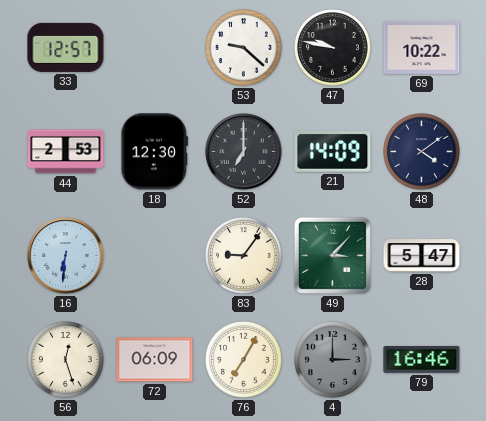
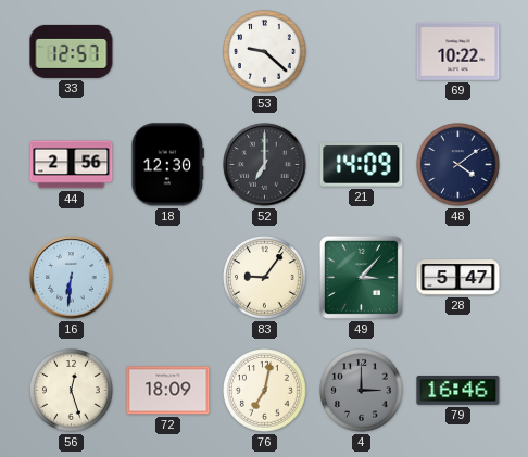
47: 9:47 -> none (333, 48)
44: 2:53 -> 2:56 (72, 165)
72: 06:09 -> 18:09 (168, 391)
76: 7:05 -> 7:02 (265, 391)
